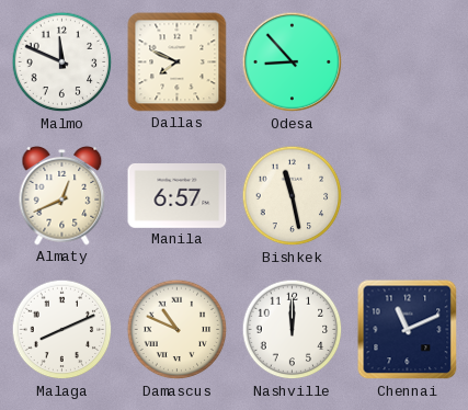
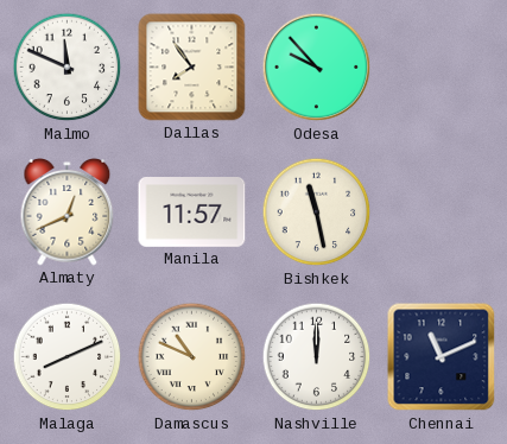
Dallas: 7:49 -> 7:54 (192, 68)
Odesa: 8:53 -> 9:53 (317, 68)
Manila: 6:57 -> 11:57 (192, 213)
